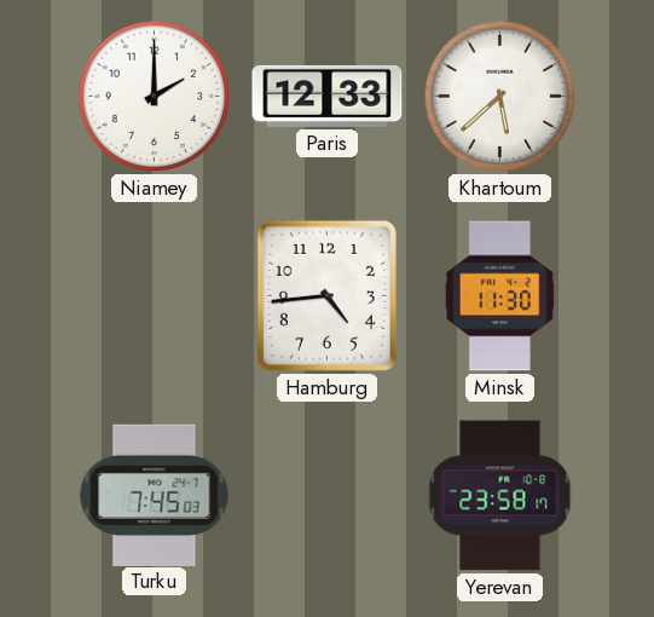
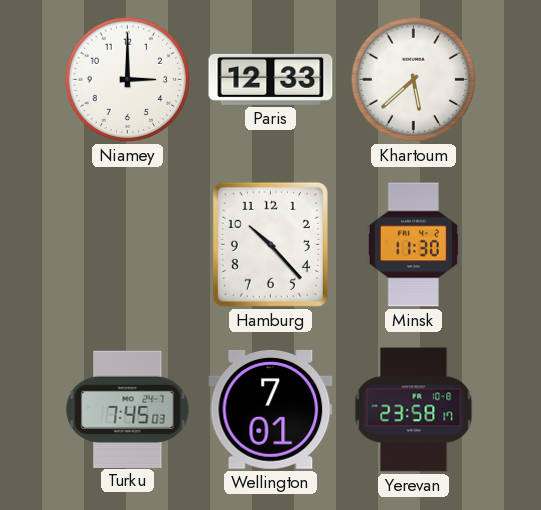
Niamey: 2:00 -> 3:00 (128, 80)
Hamburg: 4:44 -> 10:23 (270, 244)
Wellington: none -> 7:01 (271, 409)
